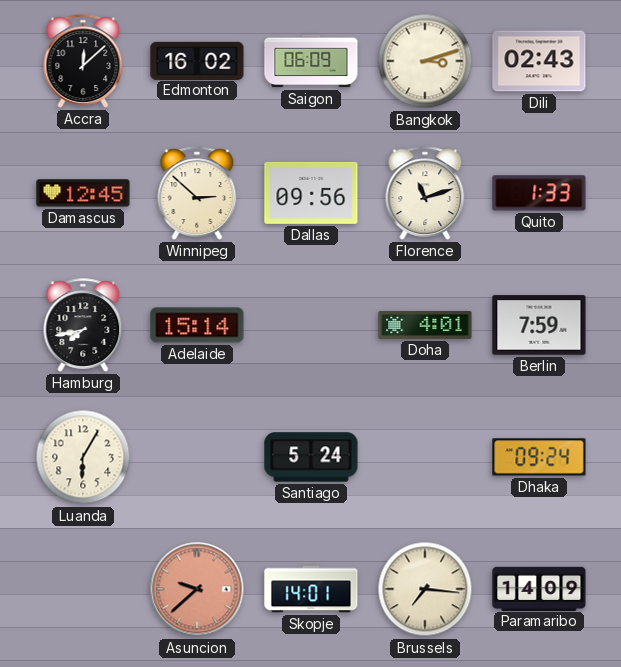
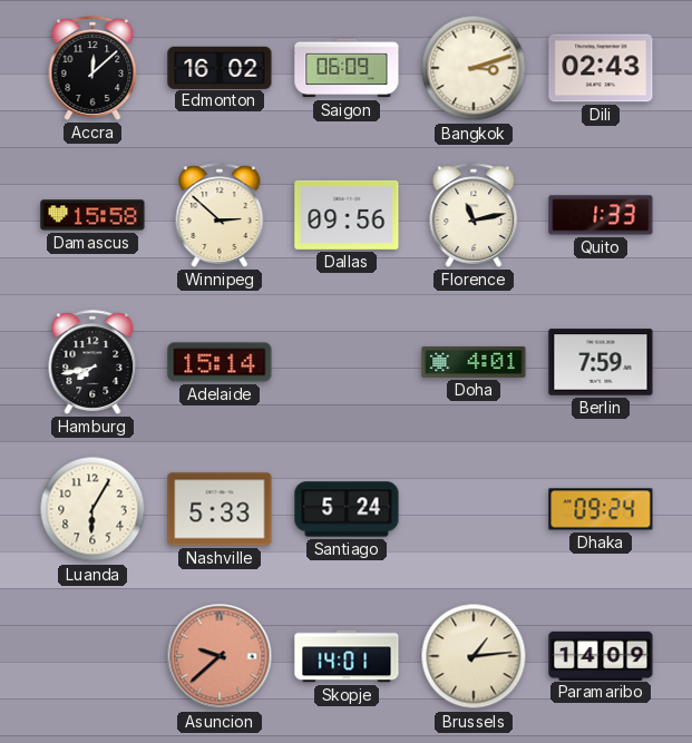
Damascus: 12:45 -> 15:58 (92, 215)
Florence: 11:12 -> 11:13 (474, 215)
Nashville: none -> 5:33 (220, 509)
Brussels: 7:16 -> 1:14 (474, 656)
